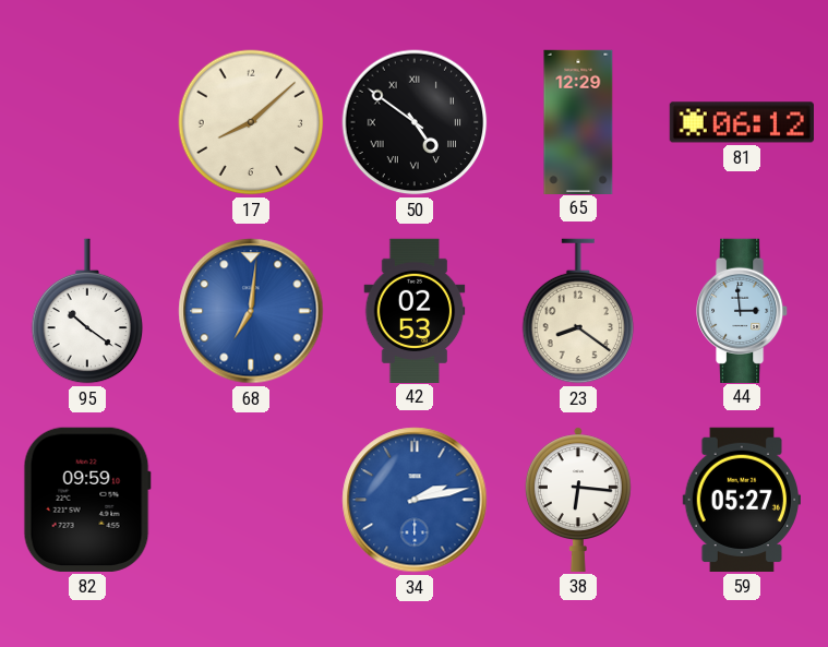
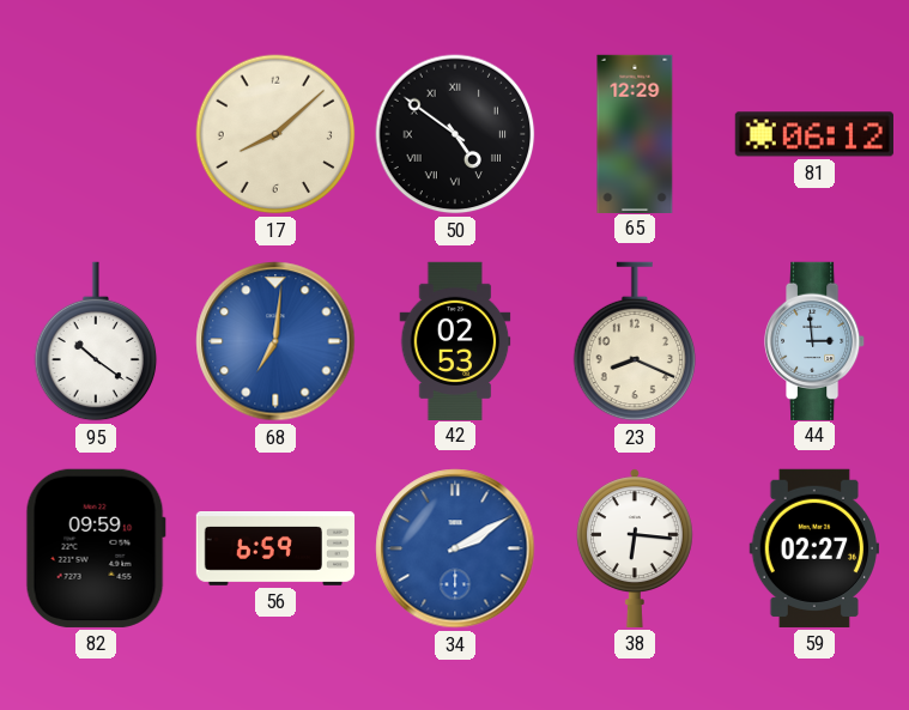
23: 8:21 -> 8:19 (635, 341)
56: none -> 6:59 (275, 550)
34: 2:13 -> 2:10 (455, 548)
59: 05:27 -> 02:27 (813, 548)
